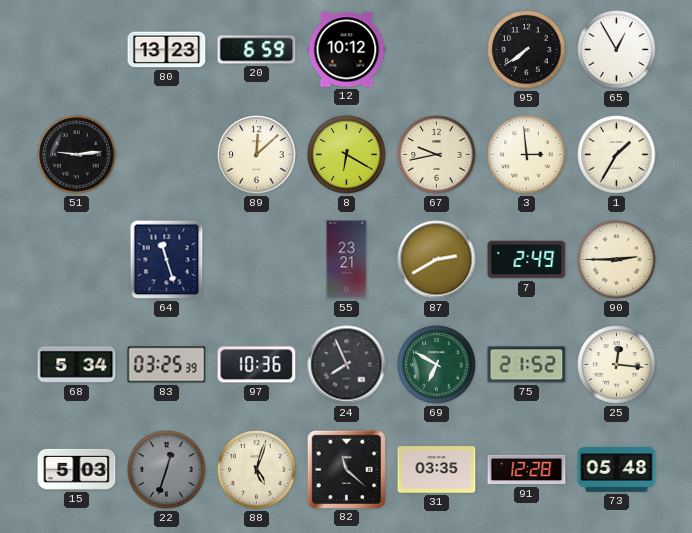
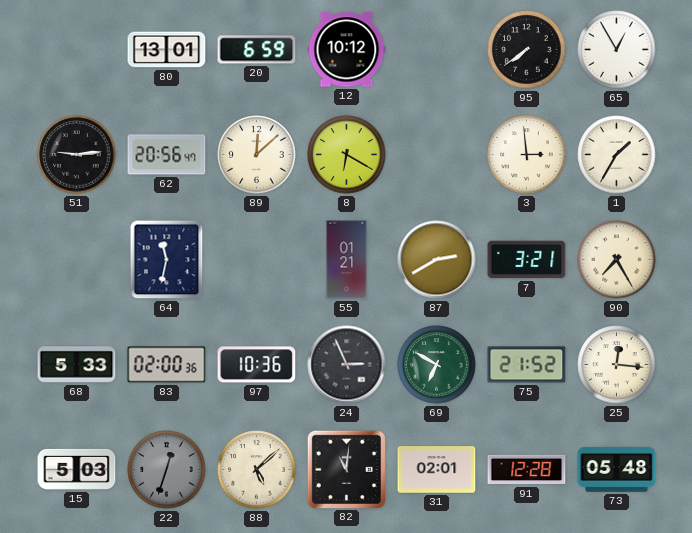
80: 13:23 -> 13:01 (167, 50)
62: none -> 20:56 (167, 155)
67: 9:43 -> none (437, 155)
64: 11:27 -> 11:32 (167, 260)
55: 23:21 -> 01:21 (347, 260)
7: 2:49 -> 3:21 (527, 260)
90: 2:45 -> 7:25 (617, 260)
68: 5:34 -> 5:33 (77, 365)
83: 03:25 -> 02:00 (167, 365)
24: 7:56 -> 2:56 (347, 365)
88: 5:03 -> 5:08 (257, 470)
82: 11:22 -> 11:01 (346, 469)
31: 03:35 -> 02:01 (437, 470)
